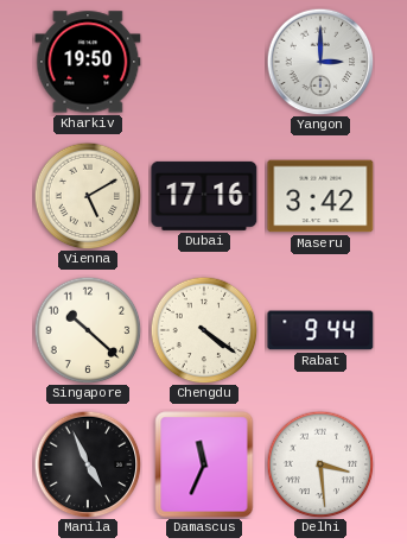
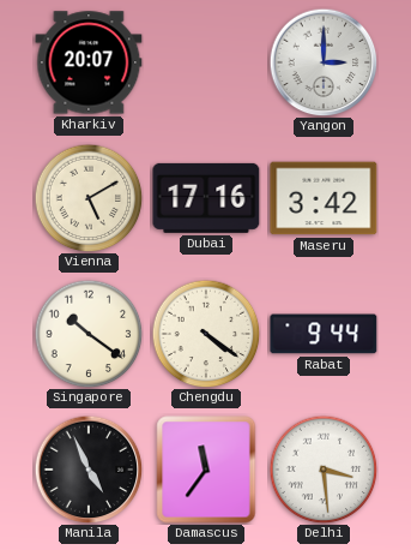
Kharkiv: 19:50 -> 20:07 (89, 62)
Singapore: 10:22 -> 10:21 (89, 334)
Damascus: 11:34 -> 11:36 (206, 470)
